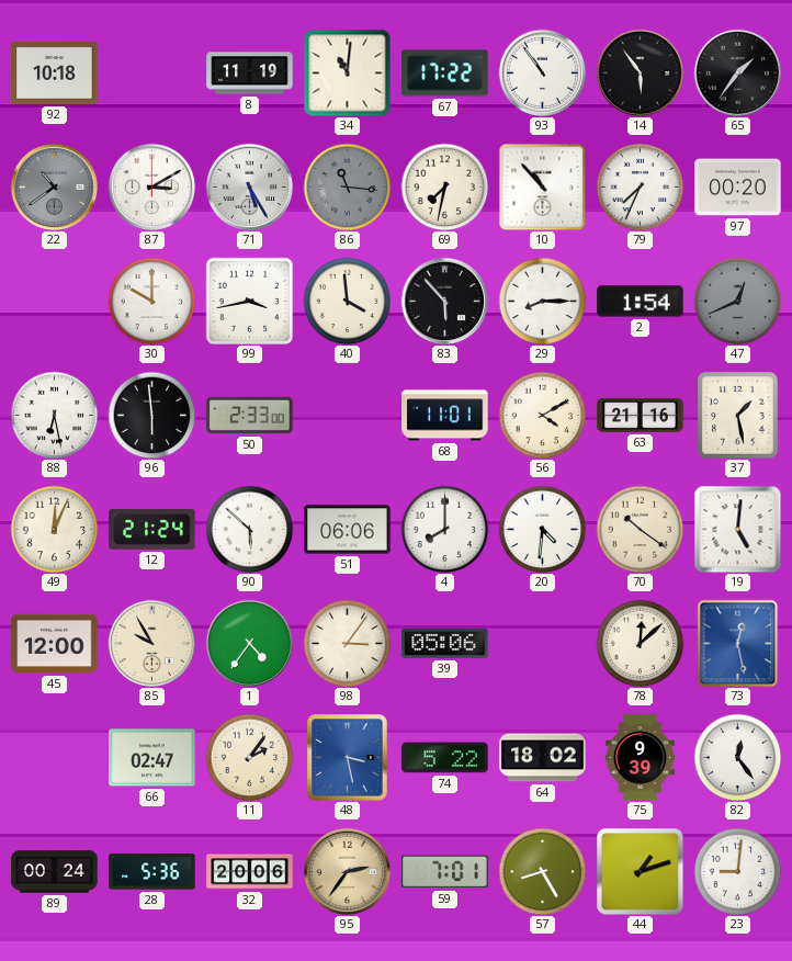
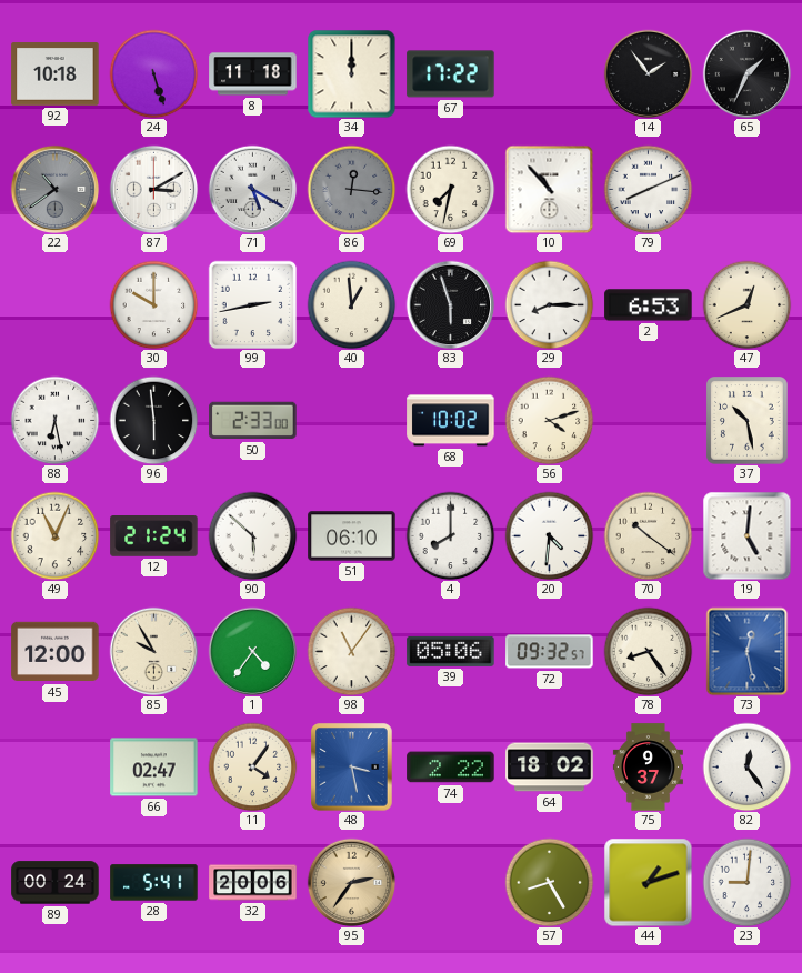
24: none -> 5:27 (153, 73)
8: 11:19 -> 11:18 (253, 74)
34: 11:01 -> 12:00 (351, 73)
93: 10:54 -> none (542, 72)
14: 5:54 -> 1:54 (648, 73)
65: 1:36 -> 1:34 (746, 73)
71: 5:25 -> 5:20 (252, 189)
86: 11:16 -> 12:16 (351, 189)
79: 7:34 -> 8:11 (648, 189)
97: 00:20 -> none (738, 188)
99: 3:43 -> 2:43 (252, 304)
40: 3:59 -> 12:59 (351, 304)
83: 5:53 -> 5:57 (450, 304)
2: 1:54 -> 6:53 (649, 305)
47 dial: grey -> cream (746, 304)
68: 11:01 -> 10:02 (451, 421)
56: 4:10 -> 4:12 (549, 420)
63: 21:16 -> none (641, 416)
37: 1:28 -> 10:28 (748, 421)
49: 12:04 -> 11:04 (54, 535)
51: 06:06 -> 06:10 (352, 536)
98: 3:06 -> 11:06 (351, 651)
72: none -> 09:32 (550, 652)
78: 12:08 -> 8:24 (648, 651)
11: 2:06 -> 4:06 (252, 766)
74: 5:22 -> 2:22 (451, 768)
75: 9:39 -> 9:37 (648, 768)
28: 5:36 -> 5:41 (154, 883)
59: 7:01 -> none (445, 872)
